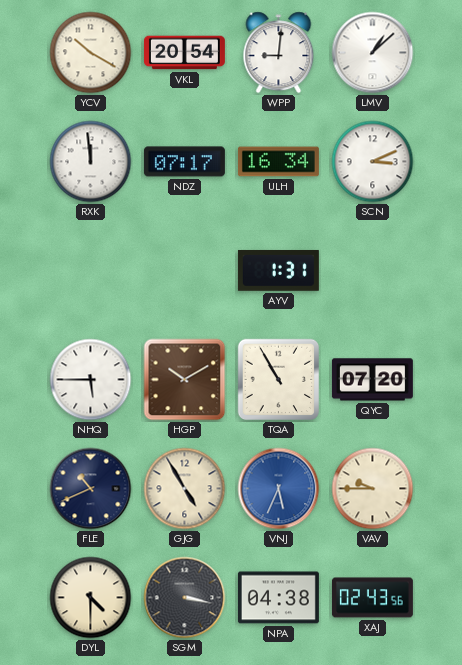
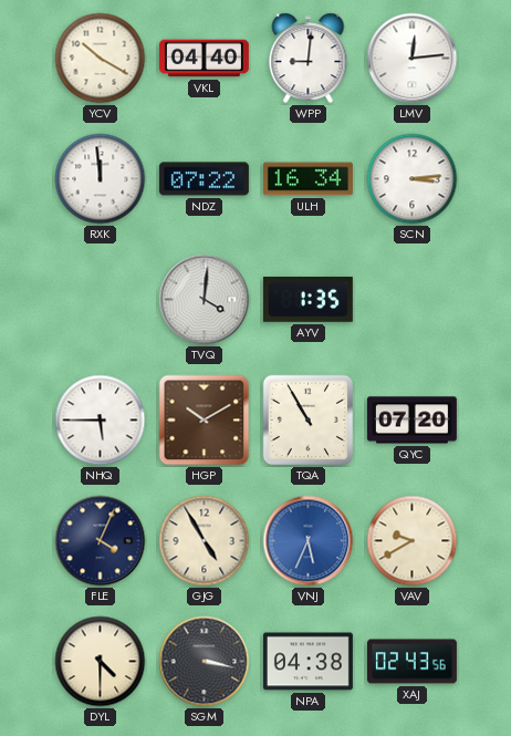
VKL: 20:54 -> 04:40 (204, 59)
LMV: 1:08 -> 12:14 (413, 59)
NDZ: 07:17 -> 07:22 (204, 179)
SCN: 3:11 -> 3:14 (413, 179)
TVQ: none -> 4:01 (205, 300)
AYV: 1:31 -> 1:35 (307, 299)
FLE: 10:41 -> 4:04 (101, 541)
VAV: 9:45 -> 9:40 (413, 541)
